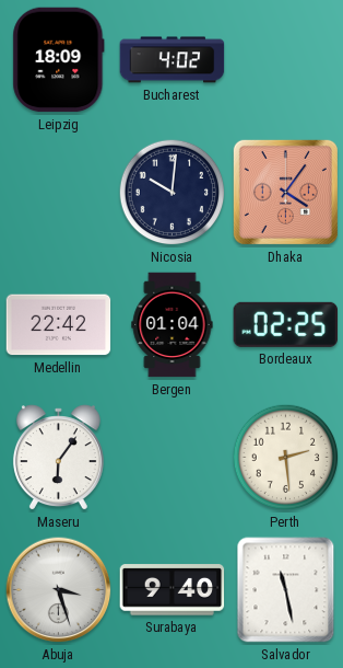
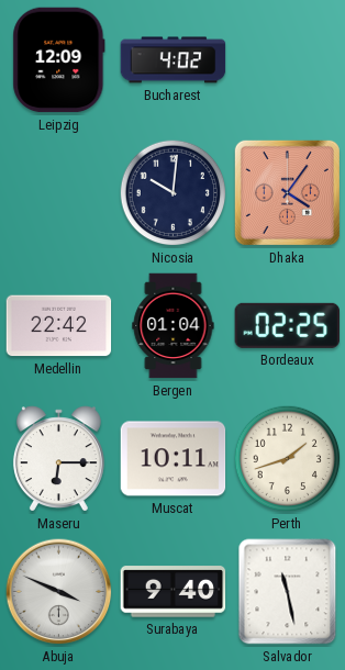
Leipzig: 18:09 -> 12:09 (59, 60)
Maseru: 6:06 -> 6:15 (58, 459)
Muscat: none -> 10:11 (174, 459)
Perth: 2:29 -> 1:42 (288, 459)
Abuja: 3:27 -> 3:49 (59, 592)
